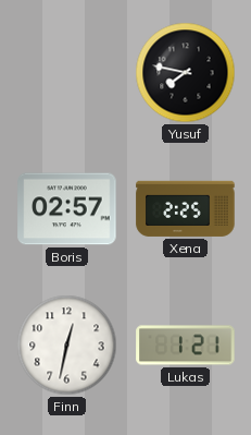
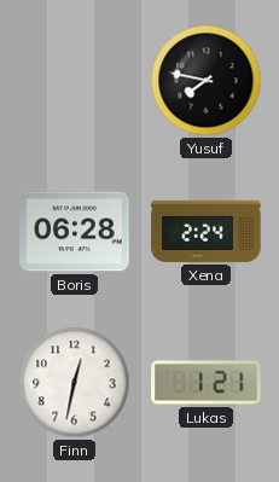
Boris: 02:57 -> 06:28 (75, 232)
Xena: 2:25 -> 2:24 (207, 231)
